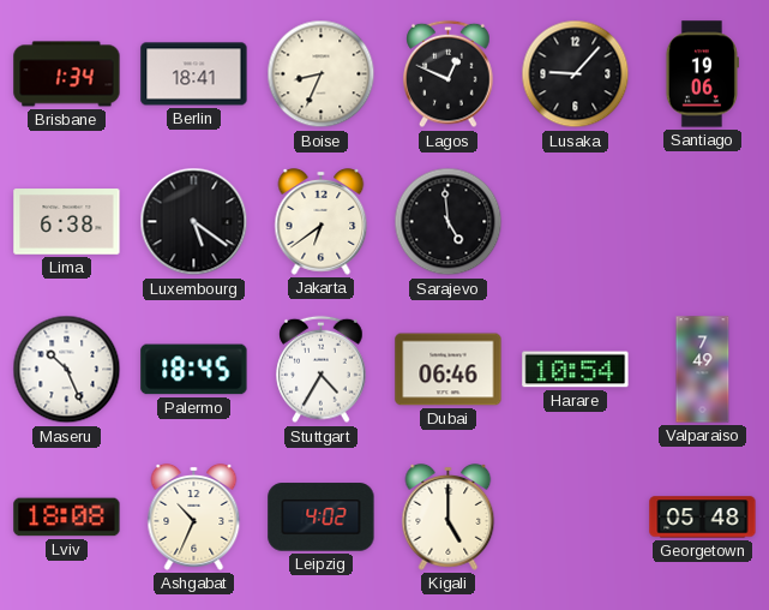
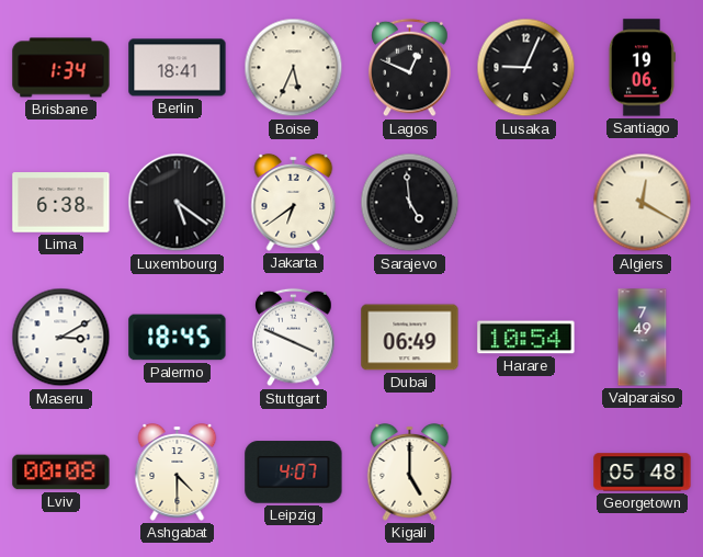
Boise: 8:34 -> 5:34 (294, 68)
Lusaka: 9:07 -> 9:04 (526, 68)
Algiers: none -> 12:20 (643, 203)
Maseru: 10:26 -> 3:10 (61, 338)
Stuttgart: 4:35 -> 3:49 (294, 338)
Dubai: 06:46 -> 06:49 (410, 338)
Lviv: 18:08 -> 00:08 (61, 473)
Ashgabat: 10:34 -> 4:30 (178, 473)
Leipzig: 4:02 -> 4:07 (294, 473)
